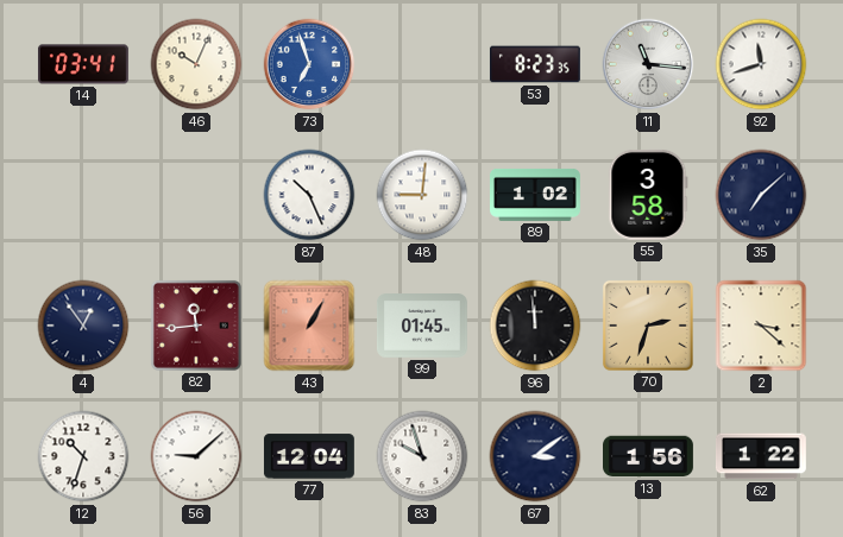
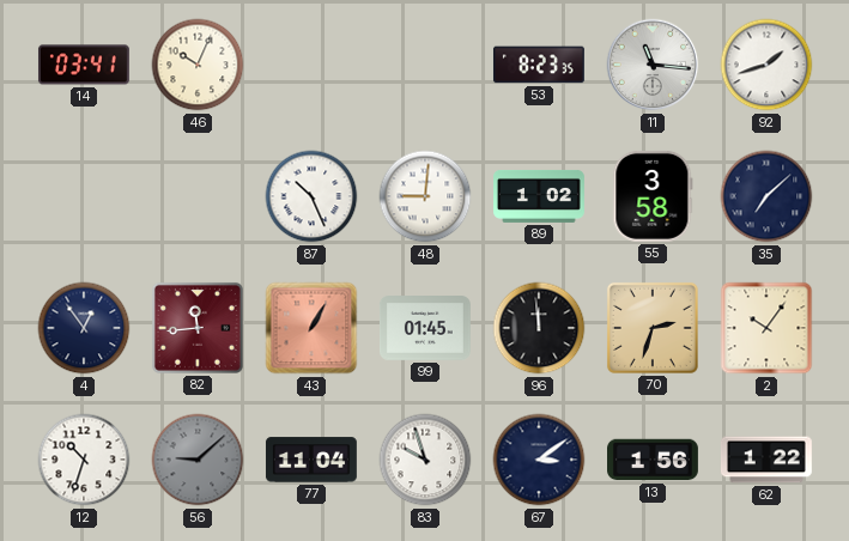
73: 6:57 -> none (309, 64)
92: 11:42 -> 1:42 (766, 65)
2: 3:22 -> 10:06 (766, 328)
56 dial: white -> grey (198, 460)
77: 12:04 -> 11:04 (311, 460)
